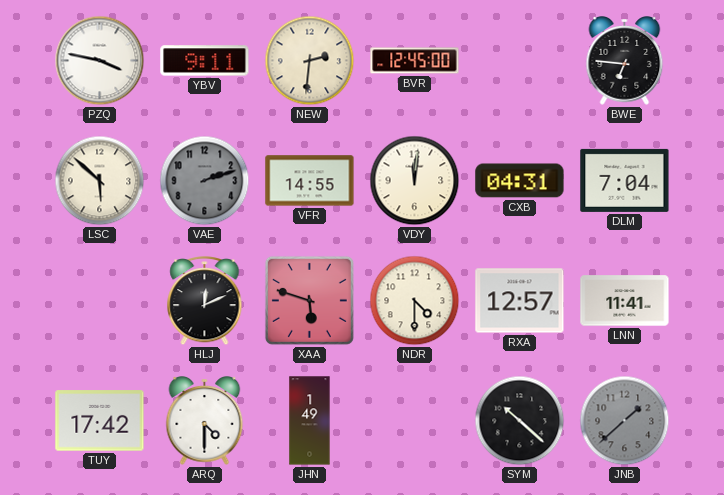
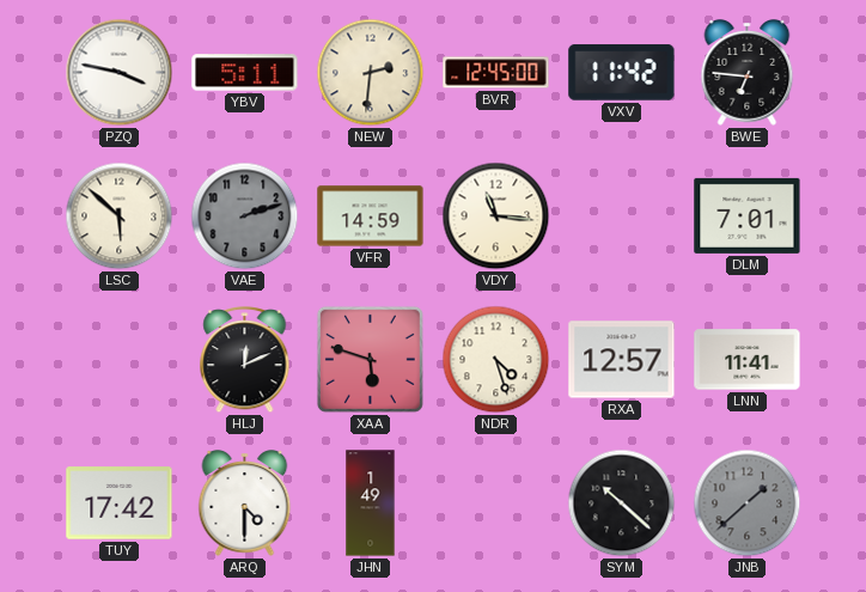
YBV: 9:11 -> 5:11 (245, 73)
VXV: none -> 11:42 (622, 73)
VFR: 14:55 -> 14:59 (371, 216)
VDY: 12:01 -> 11:16 (496, 216)
CXB: 04:31 -> none (520, 181)
DLM: 7:04 -> 7:01 (748, 215)
NDR: 4:30 -> 4:27 (496, 360)
